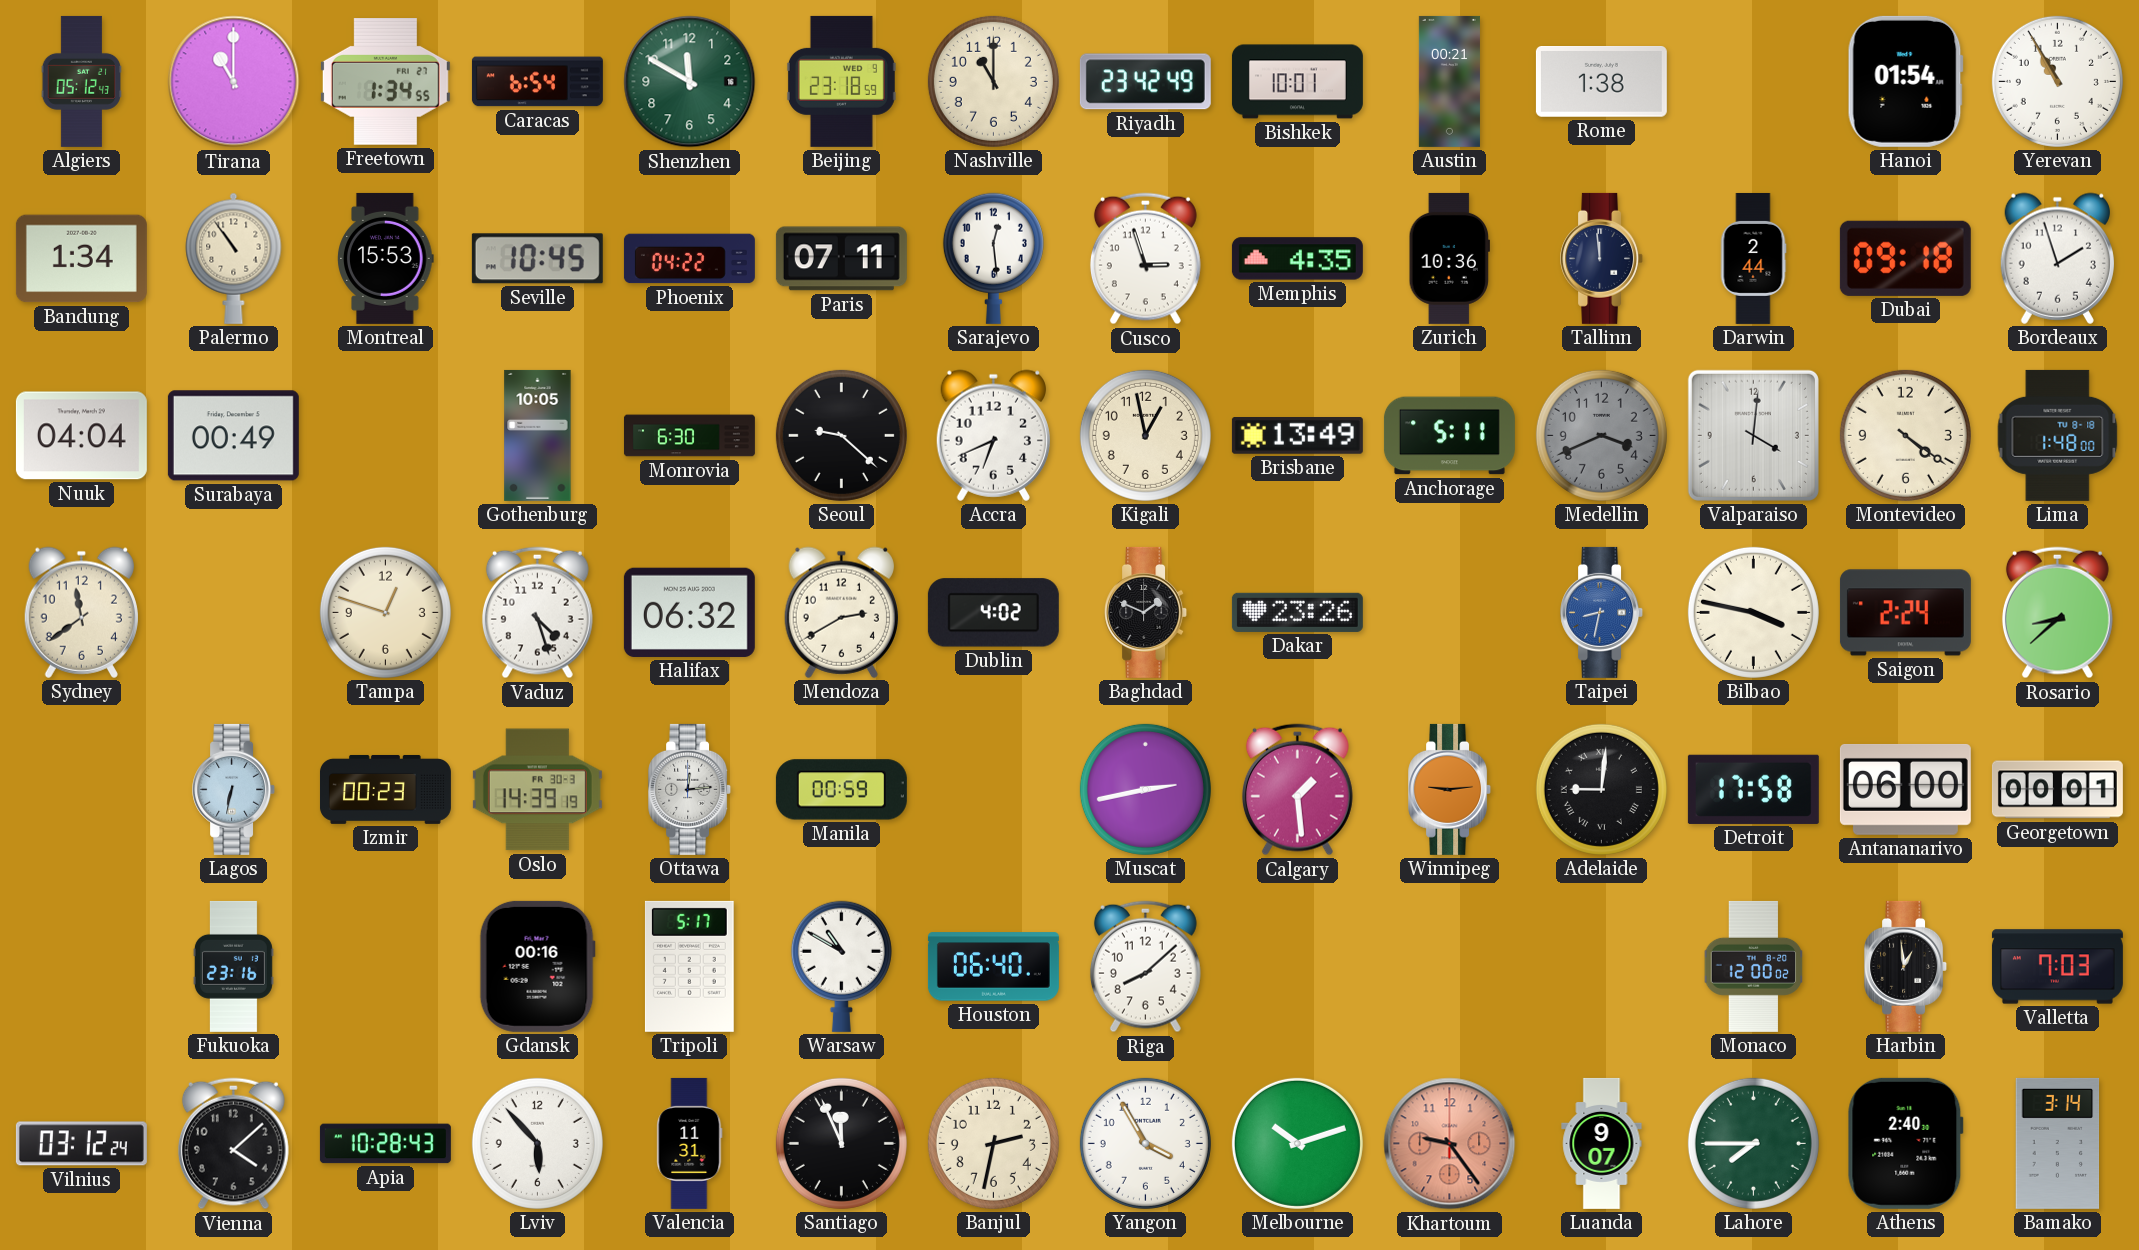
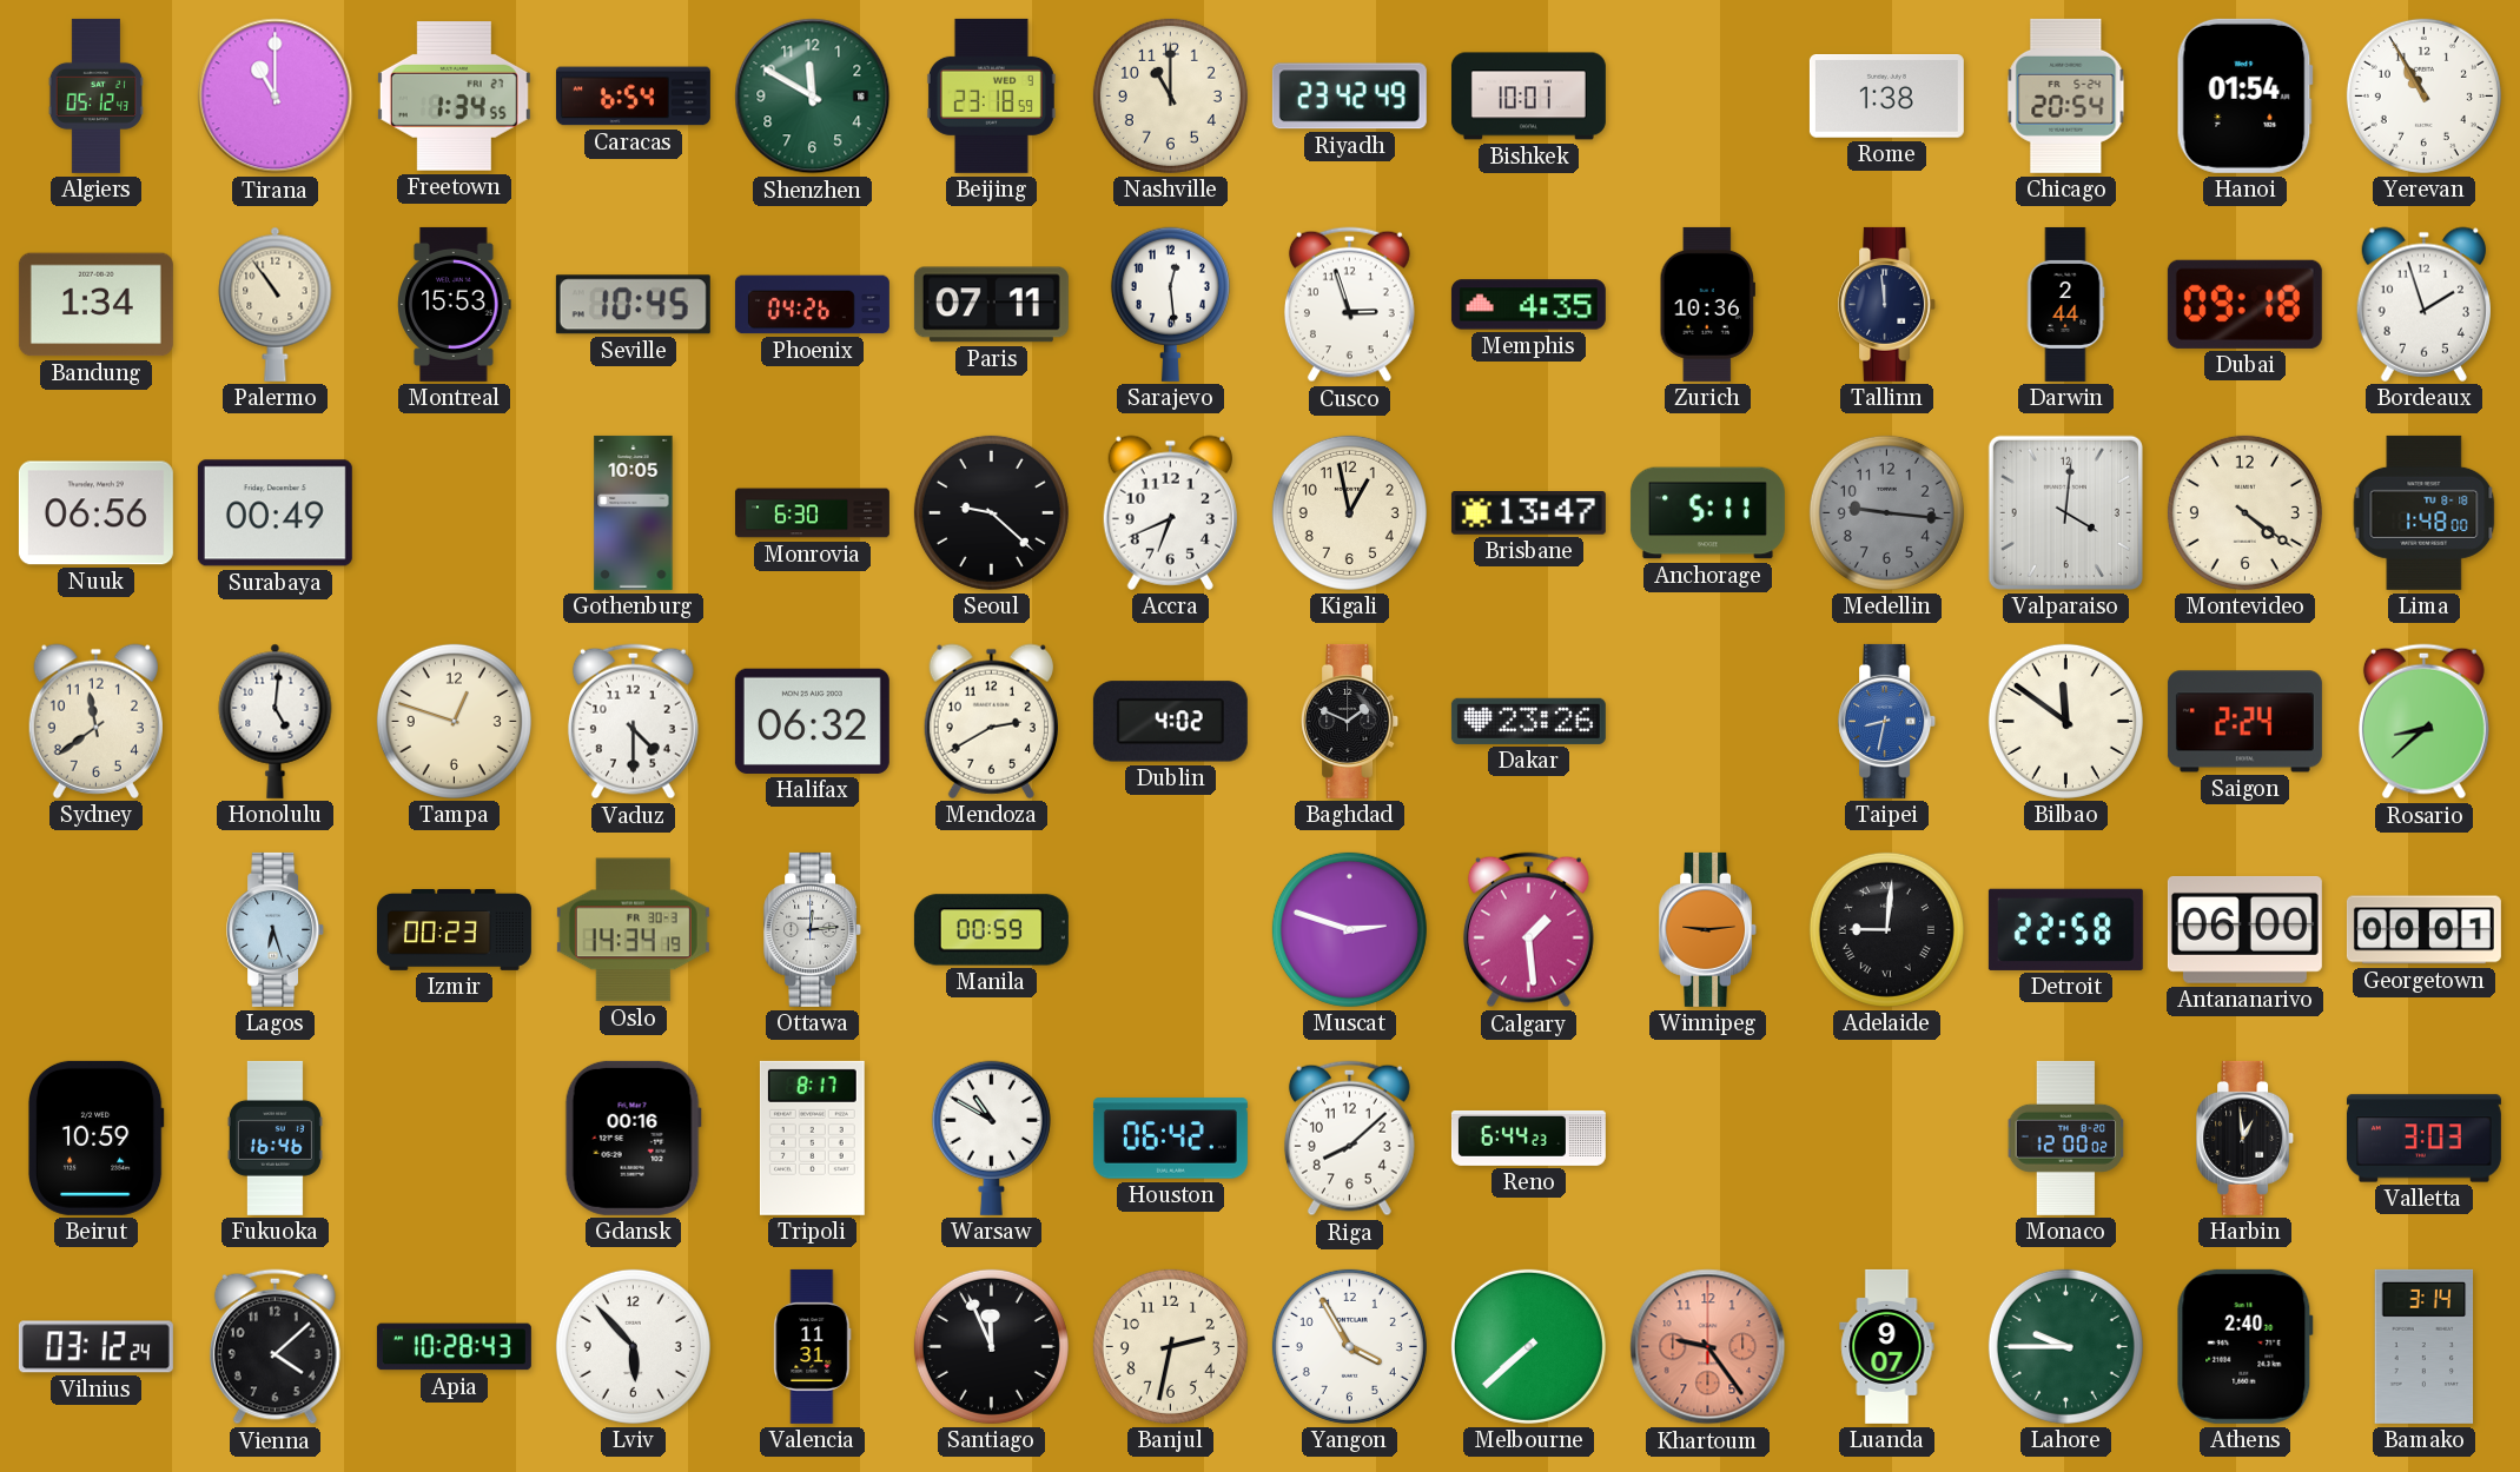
Austin: 00:21 -> none (1449, 81)
Chicago: none -> 20:54 (2066, 95)
Phoenix: 04:22 -> 04:26 (812, 305)
Nuuk: 04:04 -> 06:56 (95, 513)
Brisbane: 13:49 -> 13:47 (1528, 513)
Medellin: 3:41 -> 9:16 (1886, 512)
Honolulu: none -> 5:01 (276, 721)
Vaduz: 4:27 -> 4:30 (633, 722)
Bilbao: 3:47 -> 11:51 (2065, 721)
Lagos: 6:32 -> 6:27 (276, 929)
Oslo: 14:39 -> 14:34 (633, 930)
Muscat: 2:43 -> 2:48 (1349, 929)
Detroit: 17:58 -> 22:58 (2065, 929)
Beirut: none -> 10:59 (95, 1138)
Fukuoka: 23:16 -> 16:46 (275, 1138)
Tripoli: 5:17 -> 8:17 (812, 1138)
Houston: 06:40 -> 06:42 (1170, 1139)
Reno: none -> 6:44 (1528, 1138)
Valletta: 7:03 -> 3:03 (2423, 1139)
Melbourne: 10:12 -> 7:38 (1528, 1346)
Lahore: 7:45 -> 9:45 (2065, 1346)
